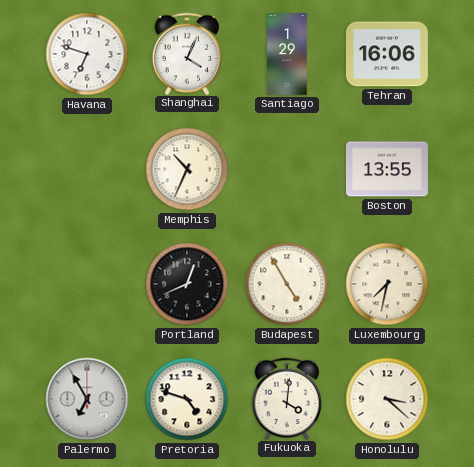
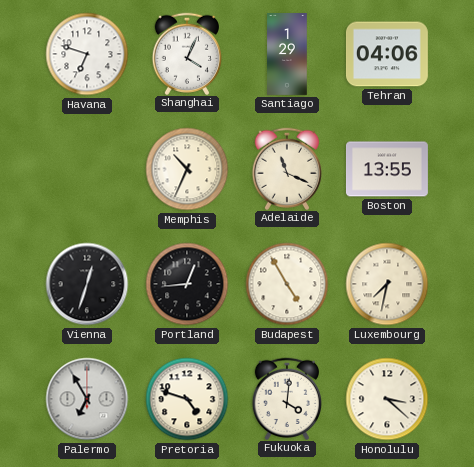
Tehran: 16:06 -> 04:06 (387, 54)
Adelaide: none -> 11:19 (286, 168)
Vienna: none -> 12:33 (87, 284)
Portland: 12:41 -> 12:44 (187, 284)
